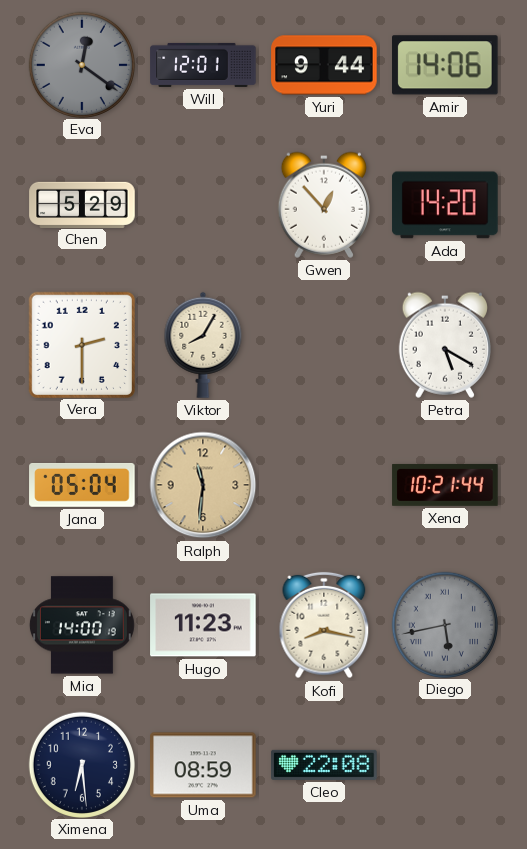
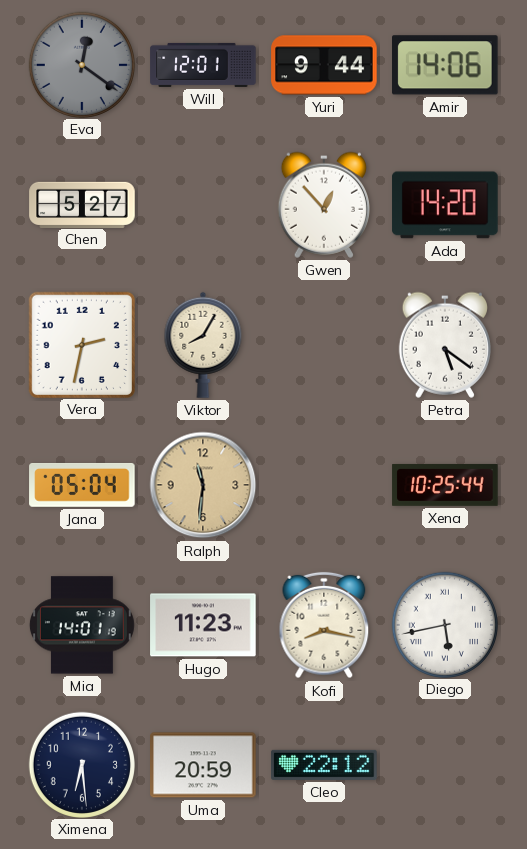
Chen: 5:29 -> 5:27 (82, 204)
Vera: 2:30 -> 2:32 (81, 344)
Petra: 5:20 -> 5:21 (445, 345)
Xena: 10:21 -> 10:25 (445, 485)
Mia: 14:00 -> 14:01 (82, 625)
Diego dial: grey -> white (444, 624)
Uma: 08:59 -> 20:59 (203, 765)
Cleo: 22:08 -> 22:12 (324, 765)
